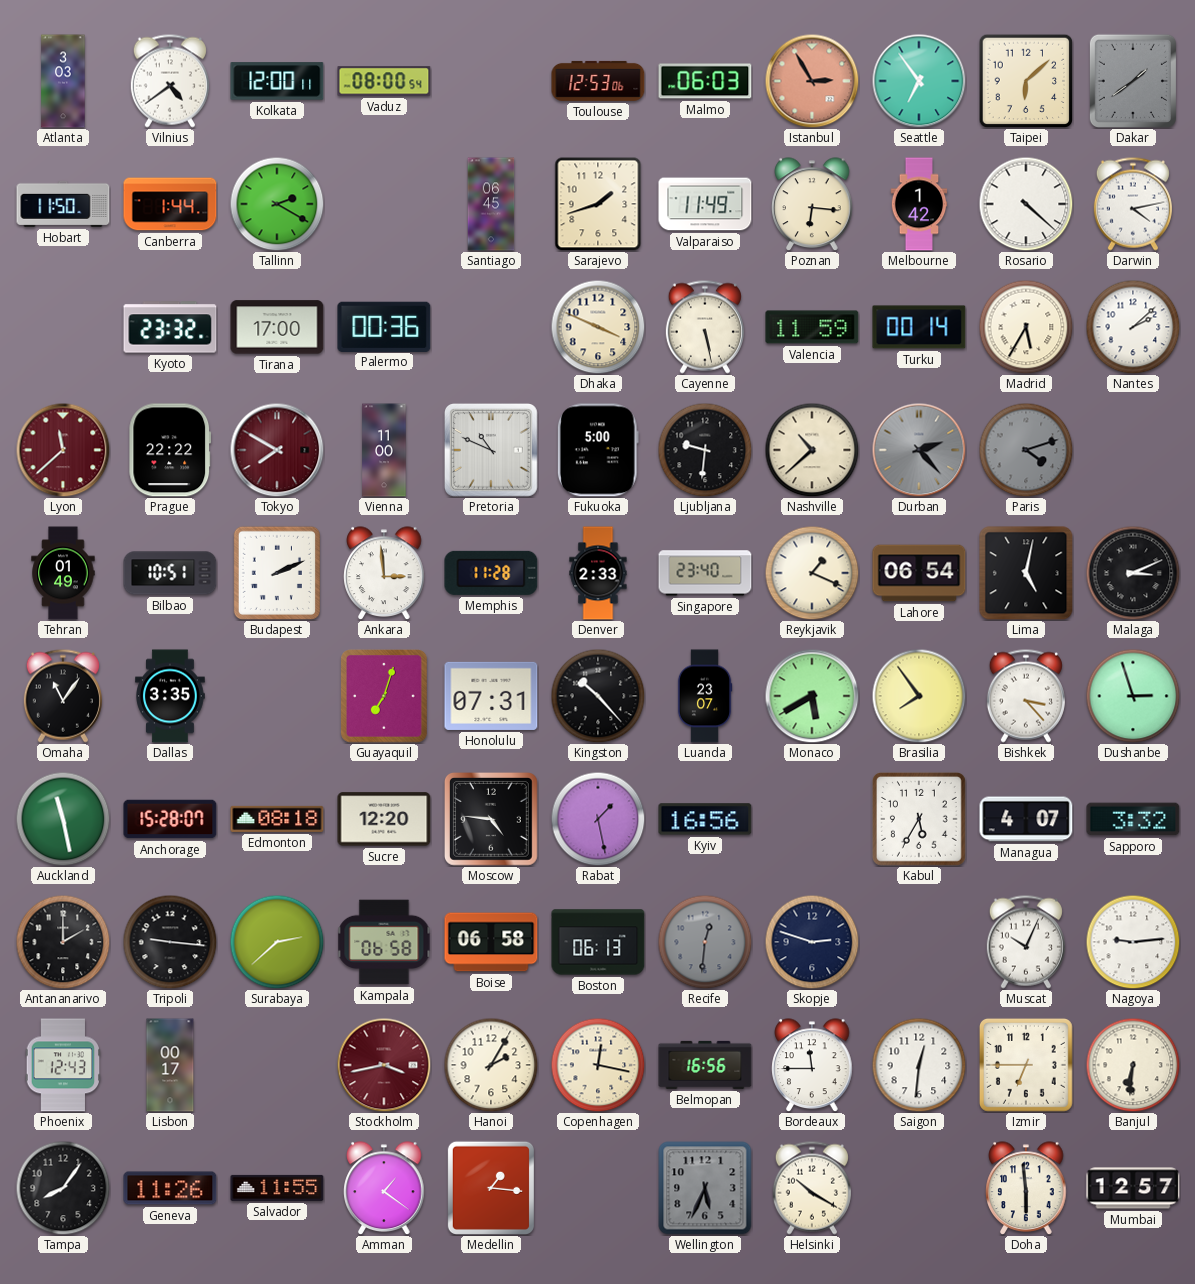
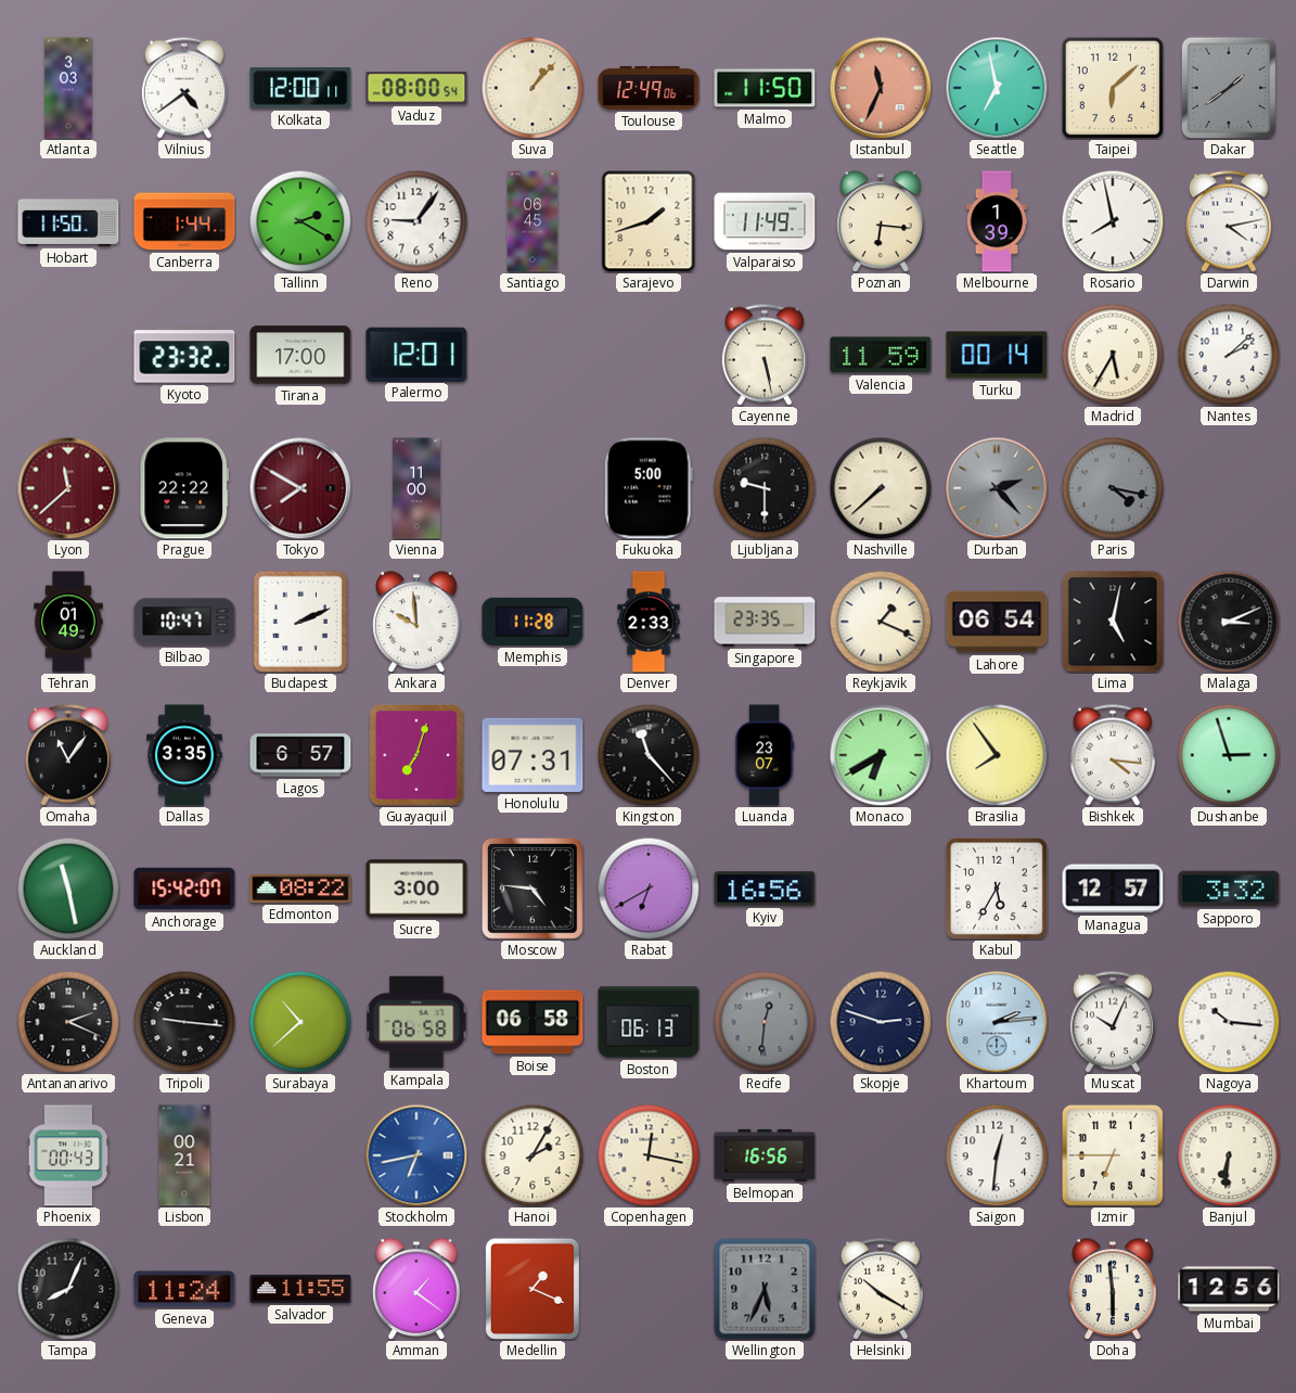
Suva: none -> 1:07 (532, 88)
Toulouse: 12:53 -> 12:49 (649, 88)
Malmo: 06:03 -> 11:50 (765, 88)
Istanbul: 2:55 -> 11:34 (881, 88)
Seattle: 6:54 -> 6:58 (997, 88)
Reno: none -> 9:06 (416, 221)
Melbourne: 1:42 -> 1:39 (997, 221)
Rosario: 4:22 -> 7:58 (1113, 221)
Palermo: 00:36 -> 12:01 (416, 354)
Dhaka: 3:49 -> none (598, 327)
Pretoria: 10:49 -> none (492, 451)
Ljubljana: 9:31 -> 9:30 (765, 488)
Nashville: 10:38 -> 7:38 (881, 488)
Paris: 4:12 -> 4:17 (1113, 488)
Bilbao: 10:51 -> 10:47 (184, 622)
Ankara: 2:59 -> 9:59 (416, 622)
Singapore: 23:40 -> 23:35 (765, 622)
Lagos: none -> 6:57 (300, 755)
Kingston: 10:23 -> 11:23 (649, 755)
Monaco: 5:40 -> 6:40 (881, 755)
Bishkek: 3:23 -> 4:16 (1113, 755)
Anchorage: 15:28 -> 15:42 (184, 889)
Edmonton: 08:18 -> 08:22 (300, 889)
Sucre: 12:20 -> 3:00 (416, 889)
Rabat: 1:28 -> 6:40 (649, 889)
Managua: 4:07 -> 12:57 (1113, 889)
Antananarivo: 2:00 -> 2:19 (68, 1022)
Surabaya: 2:38 -> 10:38 (300, 1022)
Khartoum: none -> 2:14 (997, 1022)
Nagoya: 9:14 -> 10:16 (1229, 1022)
Phoenix: 12:43 -> 00:43 (68, 1155)
Lisbon: 00:17 -> 00:21 (184, 1155)
Stockholm: 3:43 -> 6:43 (416, 1155)
Stockholm dial: burgundy -> blue (416, 1155)
Bordeaux: 11:45 -> none (812, 1065)
Tampa: 8:06 -> 8:04 (68, 1289)
Geneva: 11:26 -> 11:24 (184, 1289)
Medellin: 1:16 -> 1:19 (532, 1289)
Mumbai: 12:57 -> 12:56 (1229, 1289)
